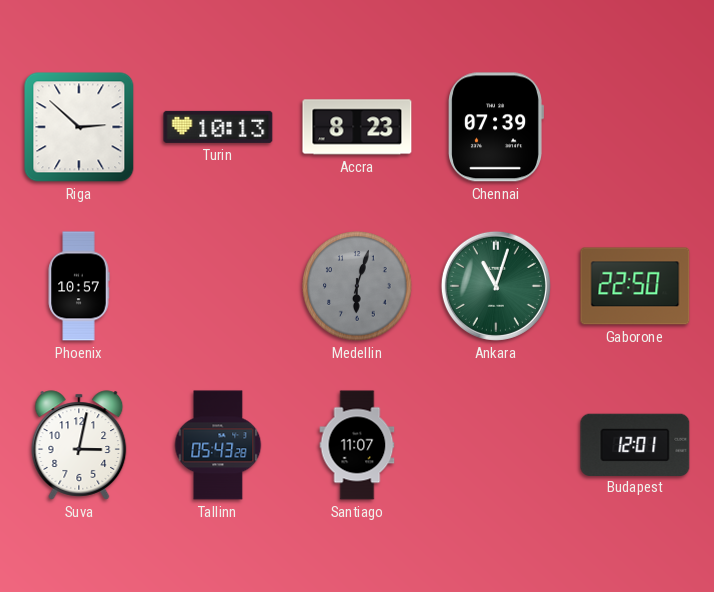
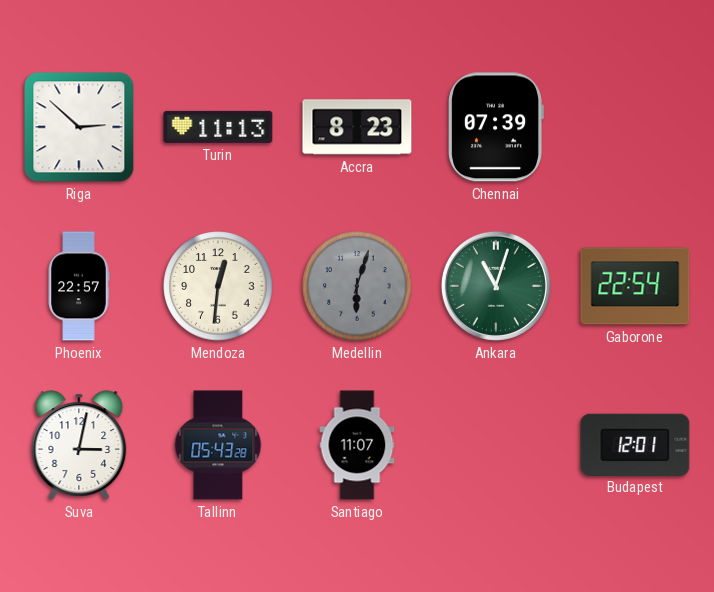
Turin: 10:13 -> 11:13 (218, 127)
Phoenix: 10:57 -> 22:57 (79, 286)
Mendoza: none -> 12:31 (218, 286)
Gaborone: 22:50 -> 22:54 (635, 286)
